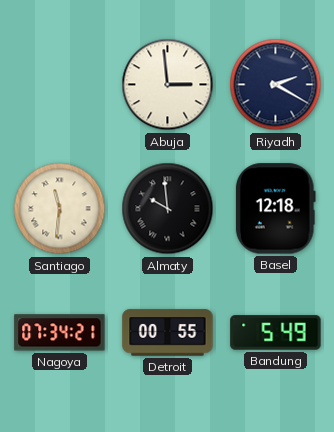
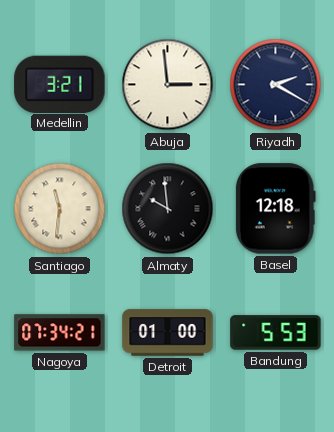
Medellin: none -> 3:21 (60, 84)
Detroit: 00:55 -> 01:00 (168, 333)
Bandung: 5:49 -> 5:53 (276, 333)
